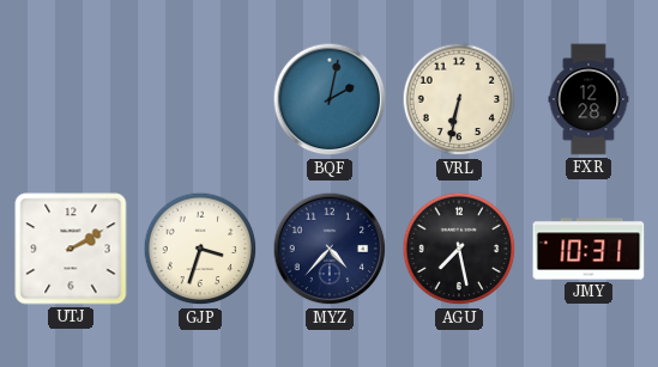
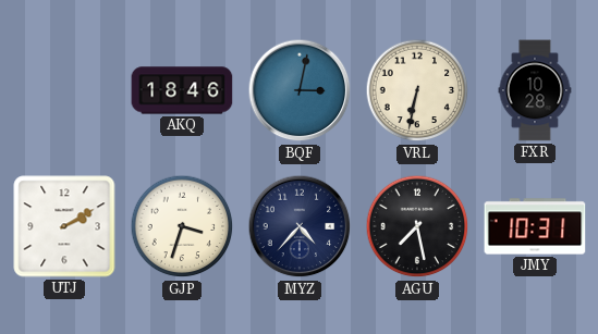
AKQ: none -> 18:46 (182, 90)
BQF: 2:02 -> 3:02 (300, 90)
FXR: 12:28 -> 10:28 (535, 90)
